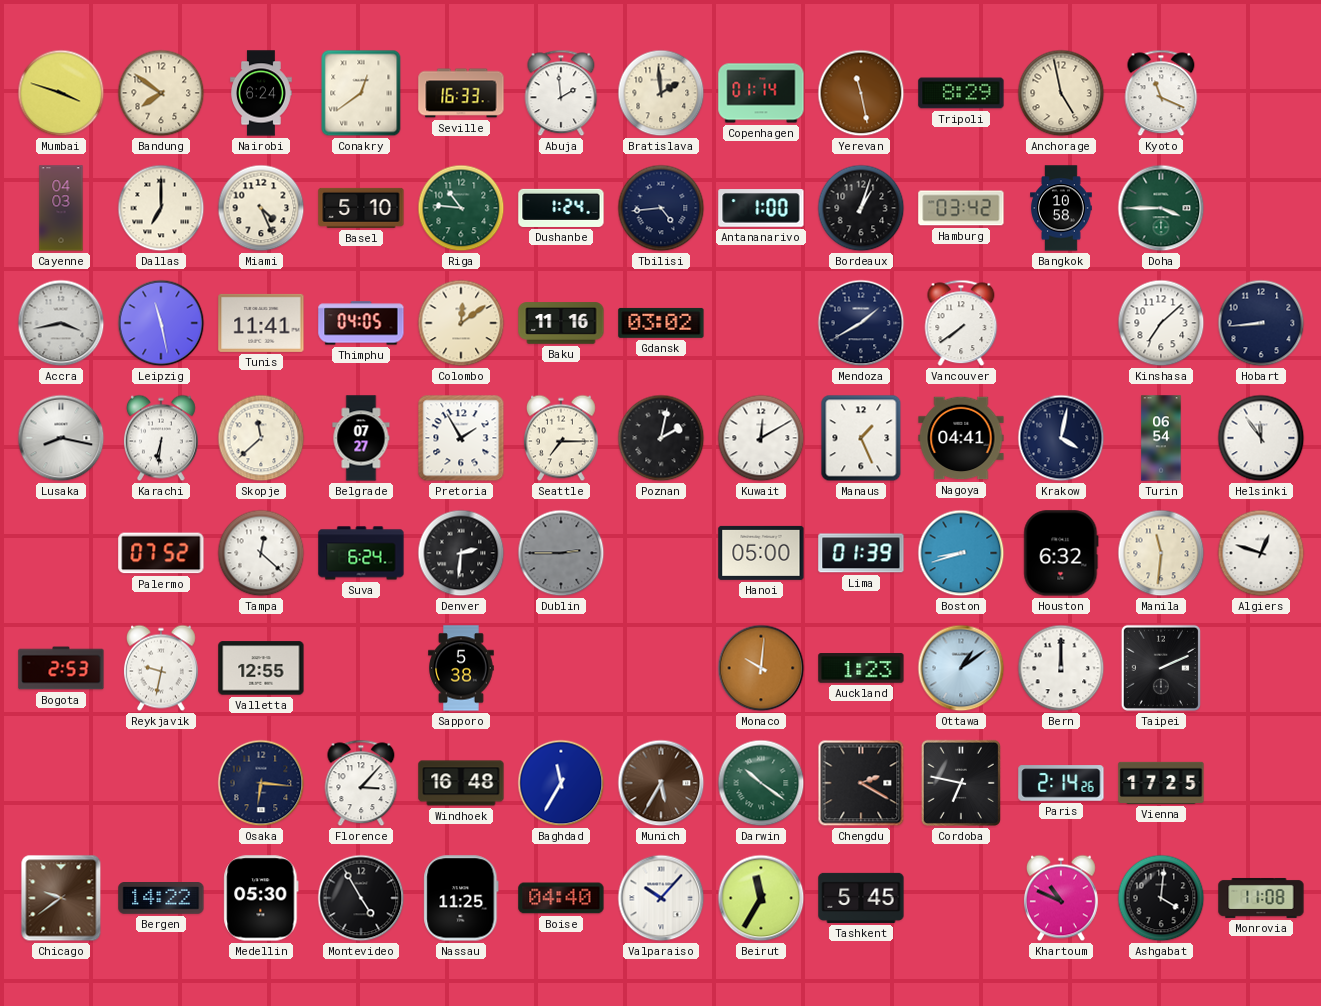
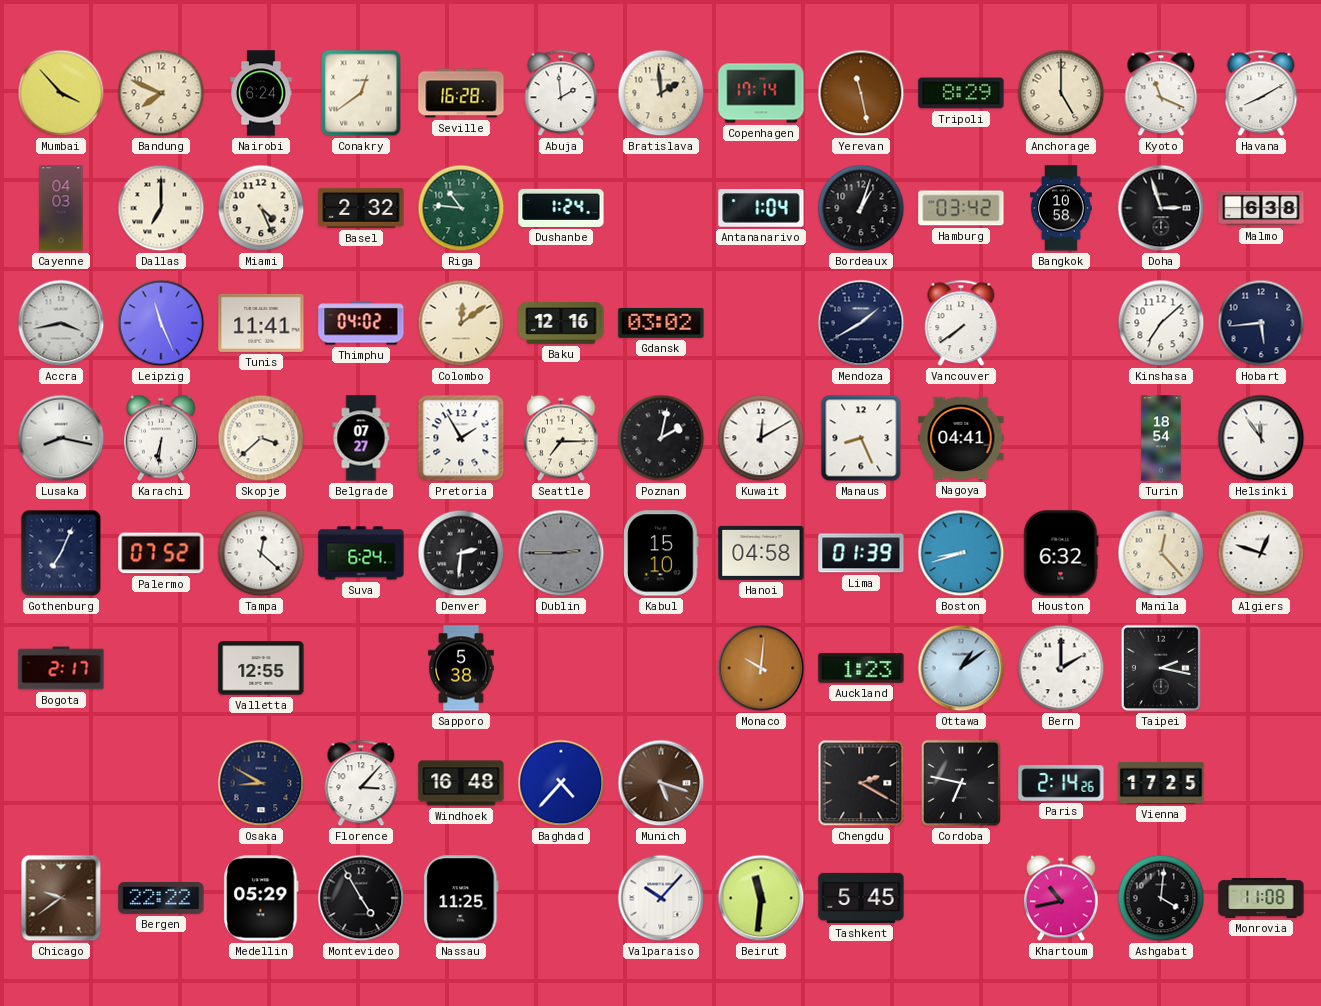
Mumbai: 3:48 -> 3:53 (61, 93)
Bandung: 7:51 -> 7:49 (161, 93)
Seville: 16:33 -> 16:28 (461, 93)
Copenhagen: 01:14 -> 17:14 (761, 93)
Anchorage: 4:58 -> 5:00 (1061, 93)
Havana: none -> 8:10 (1261, 93)
Basel: 5:10 -> 2:32 (361, 208)
Tbilisi: 4:44 -> none (661, 208)
Antananarivo: 1:00 -> 1:04 (761, 208)
Doha: 3:45 -> 2:57 (1161, 208)
Doha dial: green -> black (1161, 208)
Malmo: none -> 6:38 (1261, 208)
Leipzig: 11:28 -> 11:26 (161, 323)
Thimphu: 04:05 -> 04:02 (361, 323)
Baku: 11:16 -> 12:16 (561, 323)
Hobart: 8:44 -> 5:44 (1261, 323)
Skopje: 11:38 -> 3:38 (261, 438)
Manaus: 1:26 -> 8:26 (861, 438)
Krakow: 4:02 -> none (1061, 438)
Turin: 06:54 -> 18:54 (1161, 438)
Gothenburg: none -> 7:04 (61, 553)
Kabul: none -> 15:10 (661, 553)
Hanoi: 05:00 -> 04:58 (761, 553)
Manila: 11:31 -> 12:23 (1161, 553)
Bogota: 2:53 -> 2:17 (61, 668)
Reykjavik: 9:32 -> none (161, 668)
Bern: 12:00 -> 2:00 (1061, 668)
Taipei: 2:11 -> 2:17 (1161, 668)
Osaka: 6:16 -> 8:50 (261, 783)
Baghdad: 11:35 -> 4:37 (561, 783)
Munich: 5:35 -> 5:18 (661, 783)
Darwin: 10:21 -> none (761, 783)
Bergen: 14:22 -> 22:22 (161, 899)
Medellin: 05:30 -> 05:29 (261, 898)
Boise: 04:40 -> none (561, 898)
Beirut: 11:35 -> 11:31 (761, 898)
Khartoum: 10:49 -> 10:43 (1061, 898)
